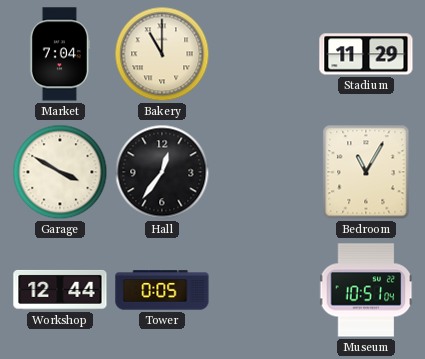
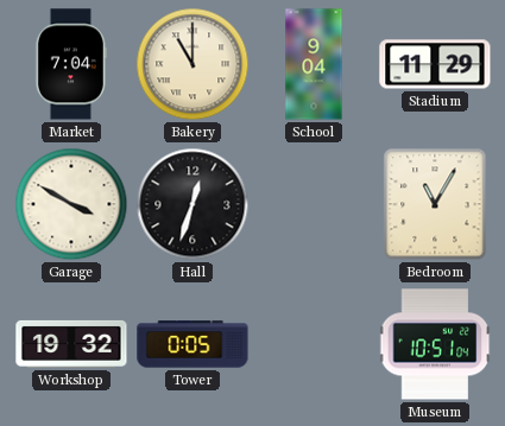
School: none -> 9:04 (314, 64)
Hall: 12:36 -> 12:33 (192, 204)
Workshop: 12:44 -> 19:32 (71, 344)
